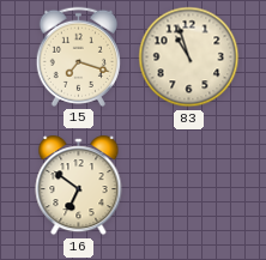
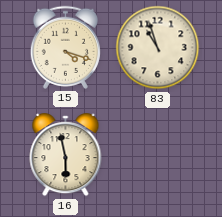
15: 7:18 -> 4:18 (65, 47)
16: 6:51 -> 5:58 (66, 155)
